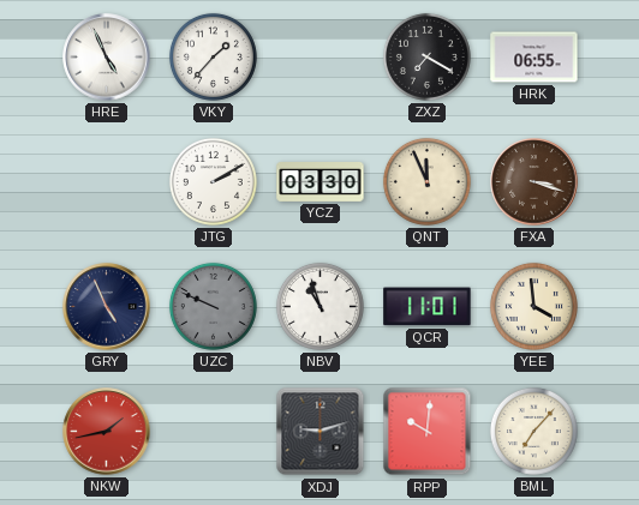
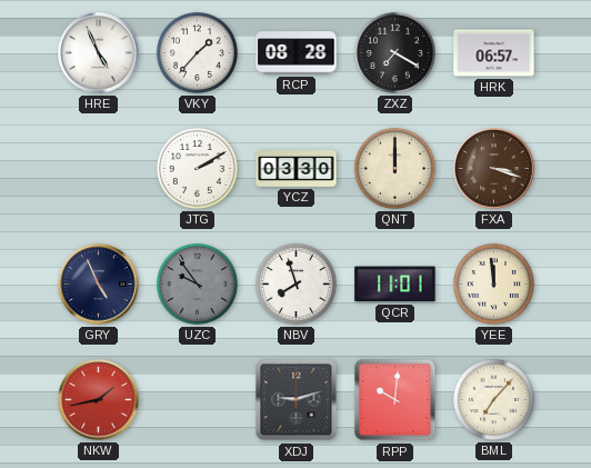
RCP: none -> 08:28 (297, 53)
HRK: 06:55 -> 06:57 (494, 53)
QNT: 11:56 -> 12:00 (394, 168)
UZC: 9:49 -> 9:54 (197, 283)
NBV: 10:57 -> 7:57 (295, 283)
YEE: 3:59 -> 11:59 (493, 283)
